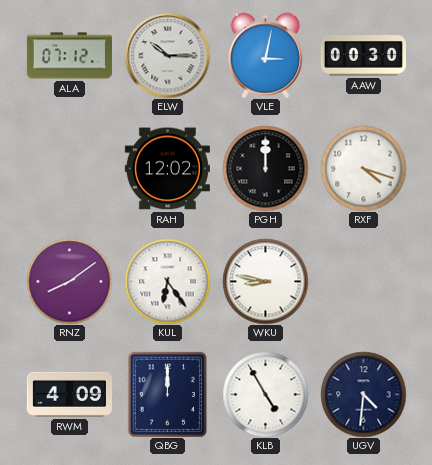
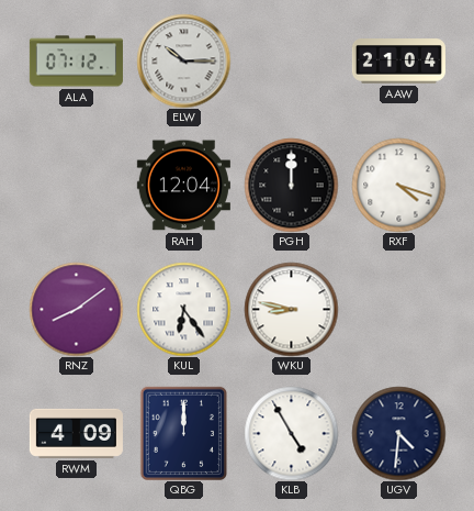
VLE: 3:02 -> none (266, 55)
AAW: 00:30 -> 21:04 (398, 62)
RAH: 12:02 -> 12:04 (183, 186)
